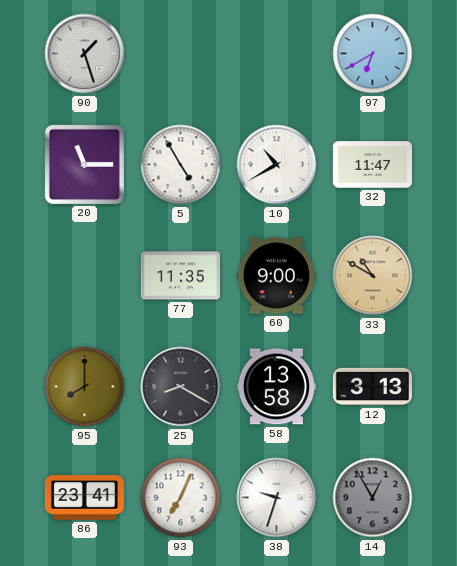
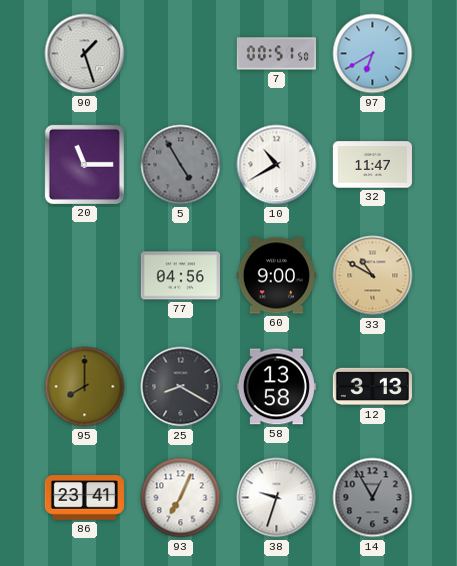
7: none -> 00:51 (276, 54)
5 dial: white -> grey (181, 165)
77: 11:35 -> 04:56 (180, 276)
